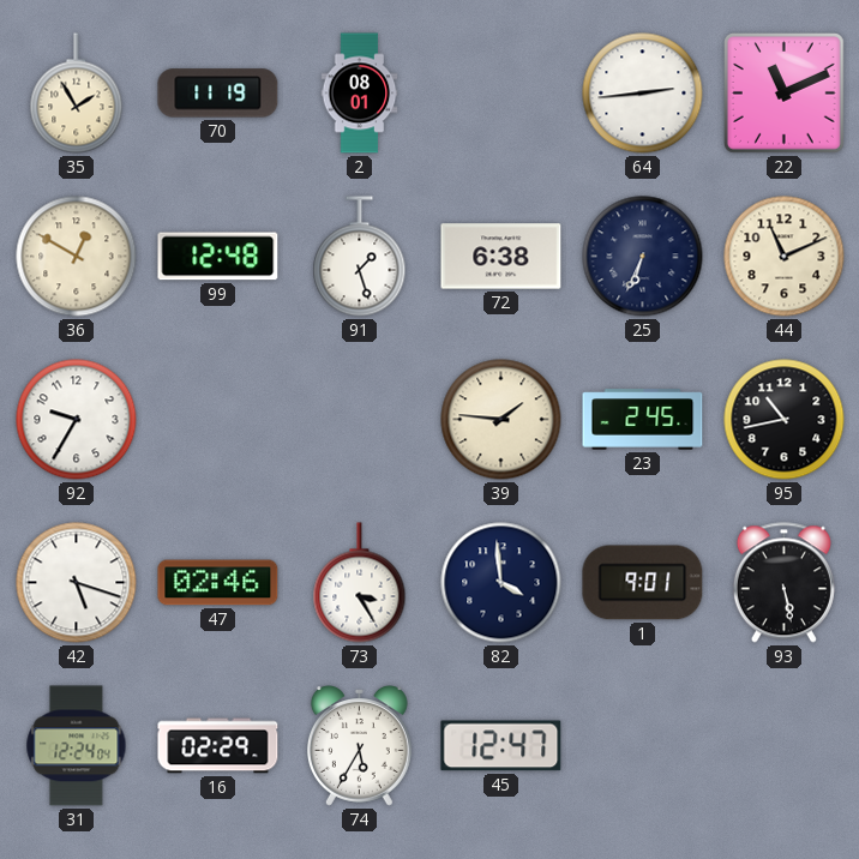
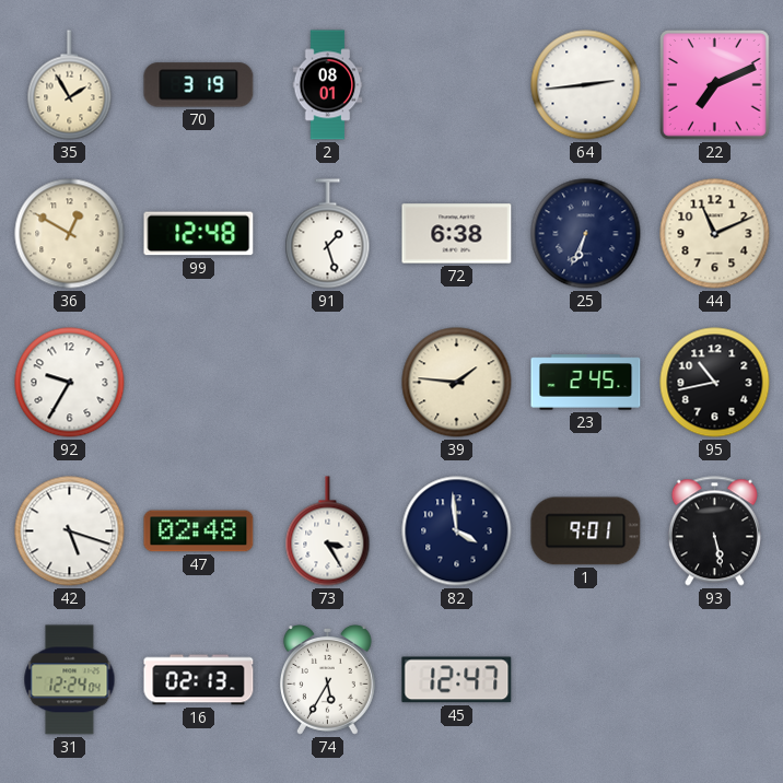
70: 11:19 -> 3:19 (199, 85)
22: 11:11 -> 7:11 (715, 85)
47: 02:46 -> 02:48 (199, 531)
16: 02:29 -> 02:13 (199, 680)
